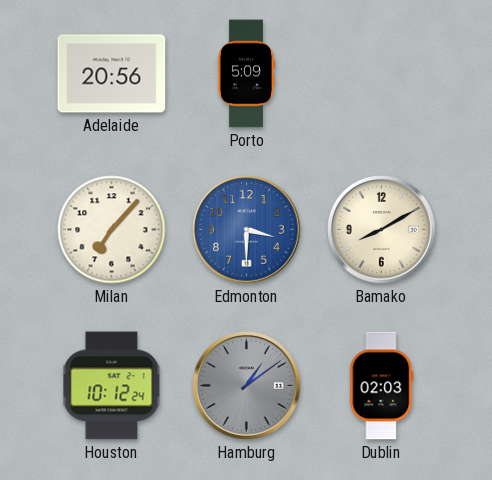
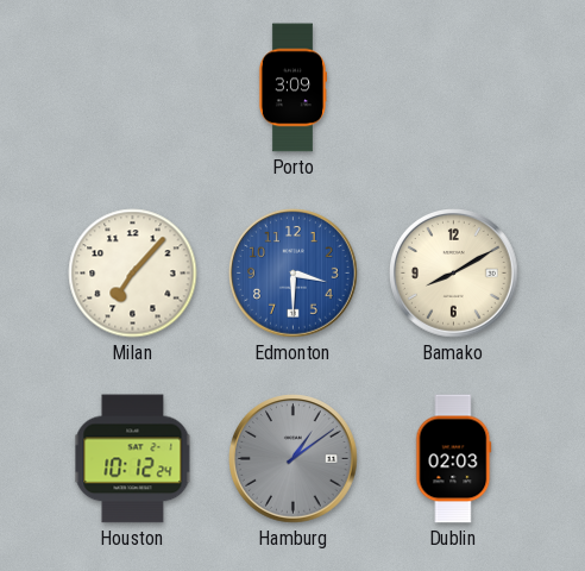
Adelaide: 20:56 -> none (112, 74)
Porto: 5:09 -> 3:09 (291, 88)
